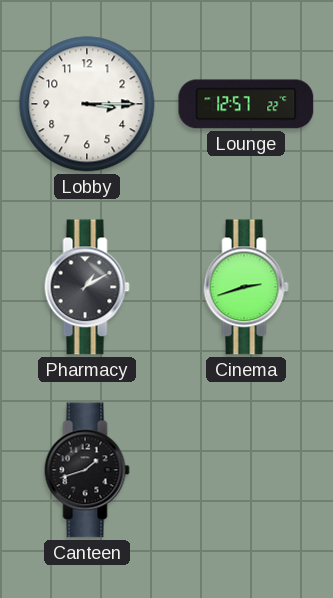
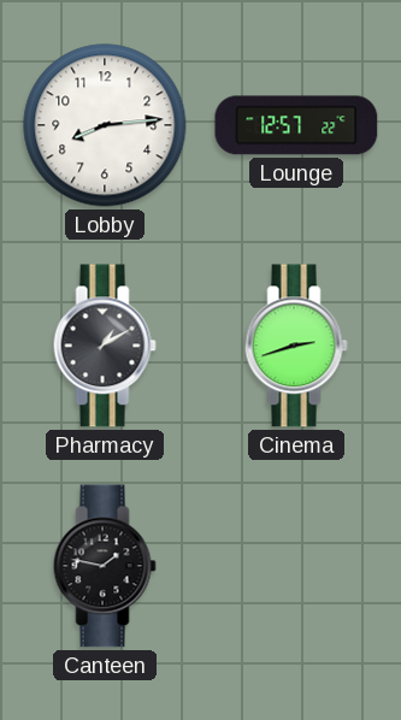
Lobby: 3:15 -> 8:14 (105, 125)
Canteen: 1:42 -> 1:47 (105, 566)
